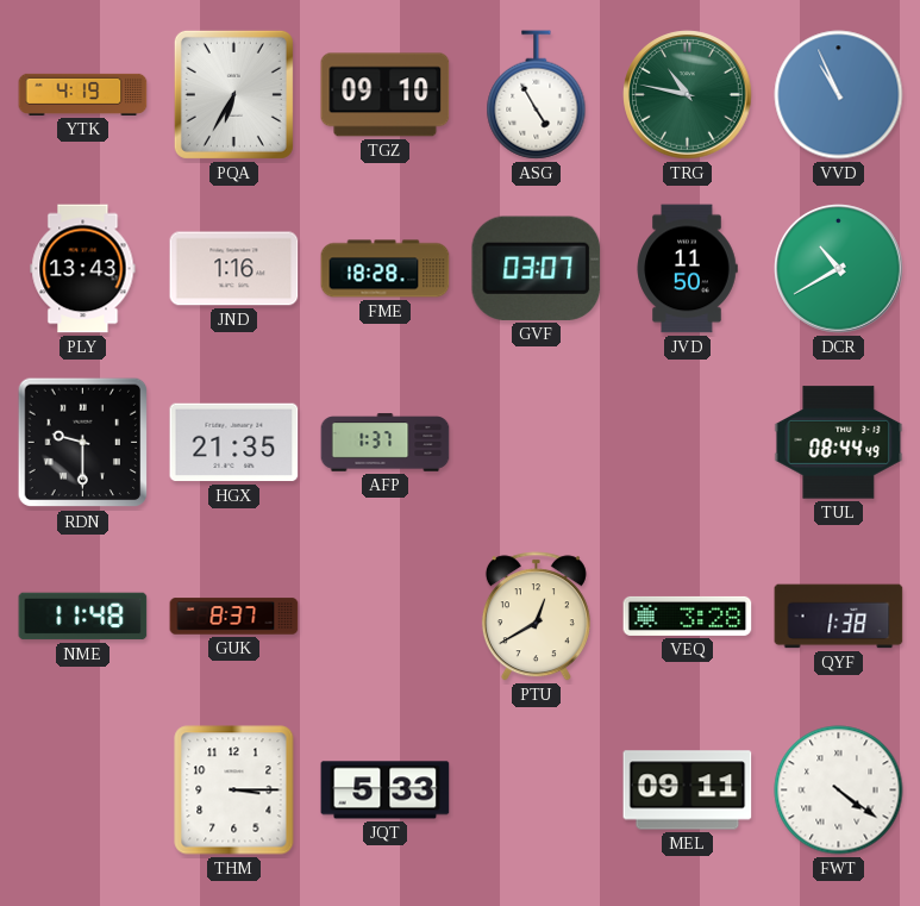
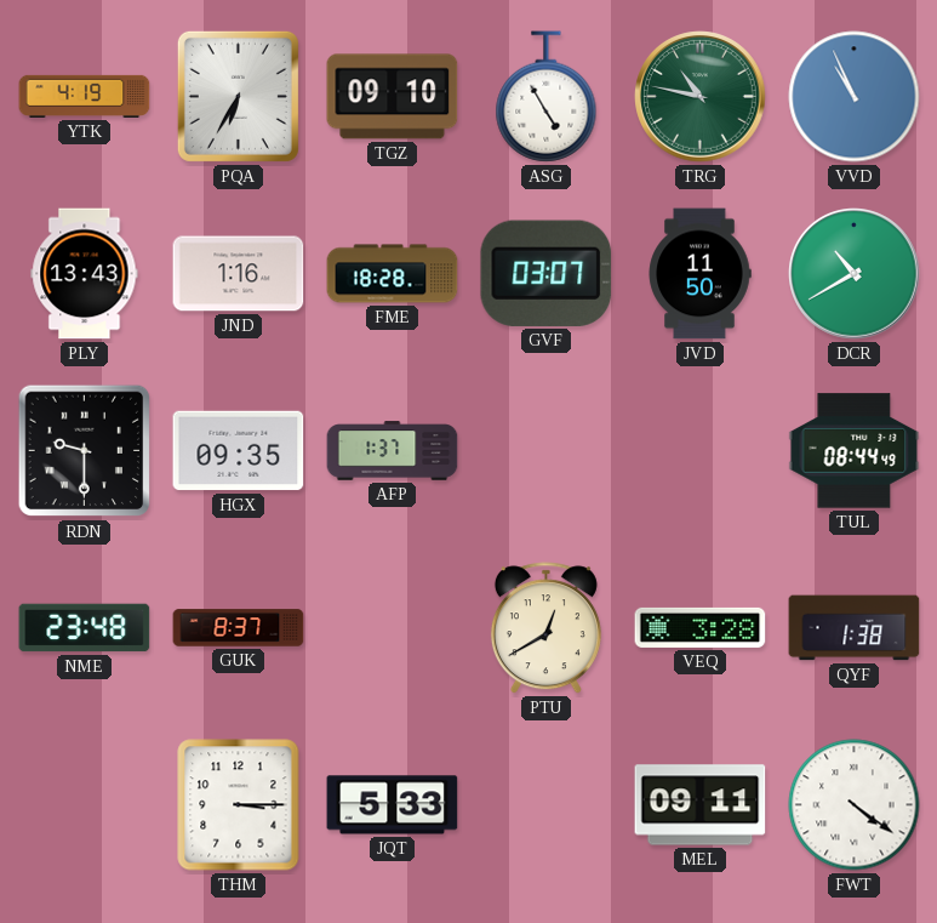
HGX: 21:35 -> 09:35 (239, 451)
NME: 11:48 -> 23:48 (85, 628)
